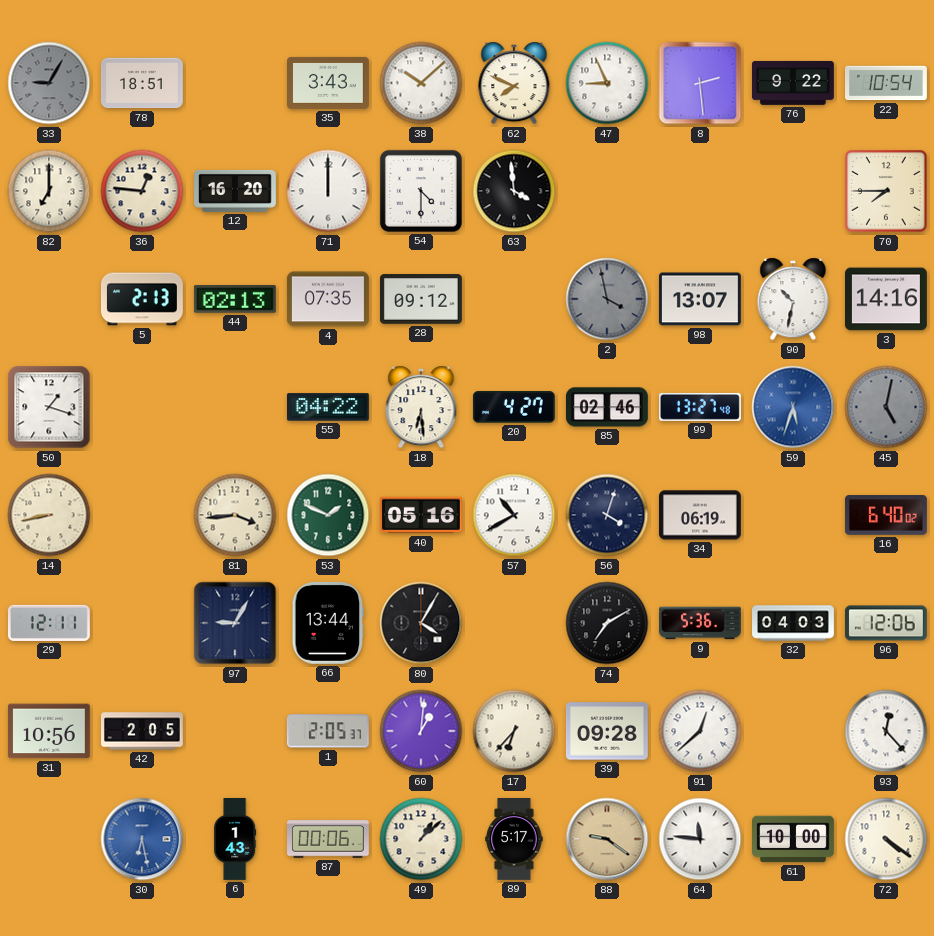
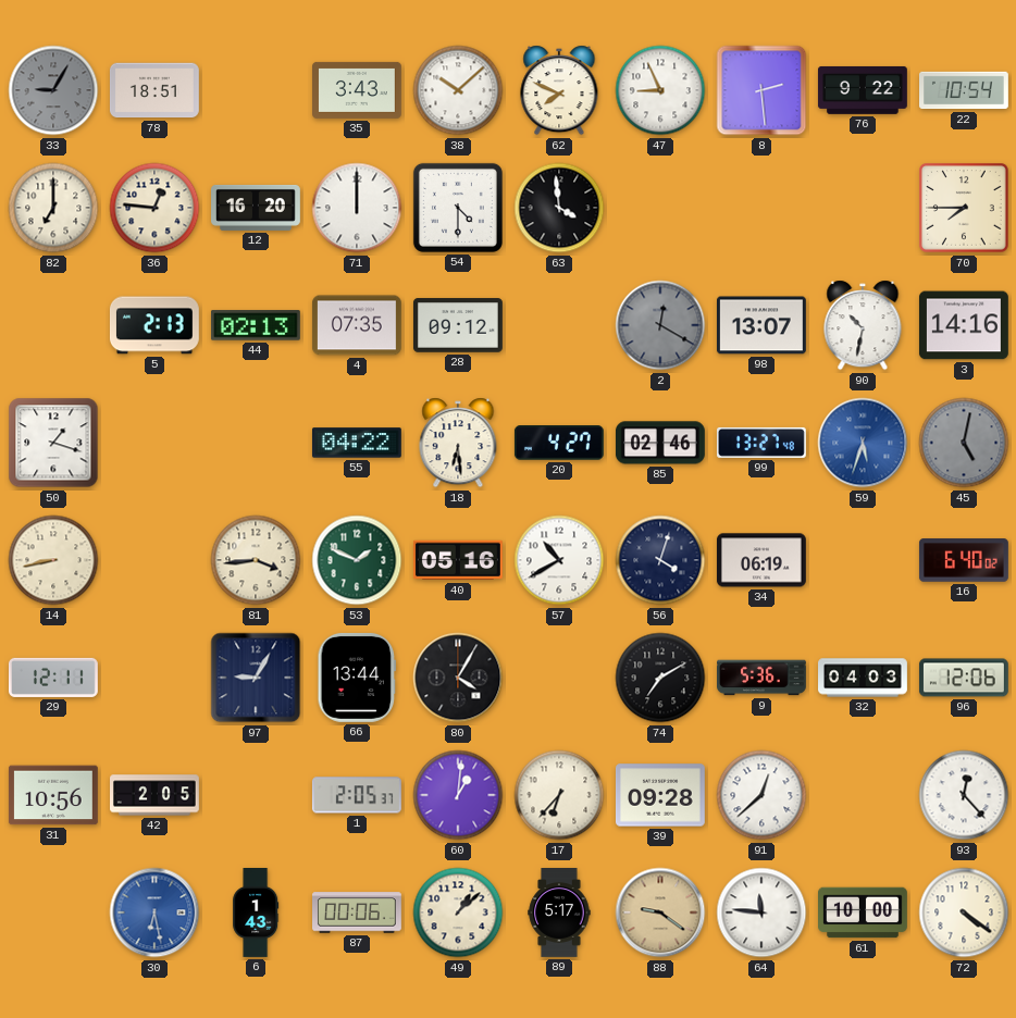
2: 3:58 -> 12:20 (660, 325)
